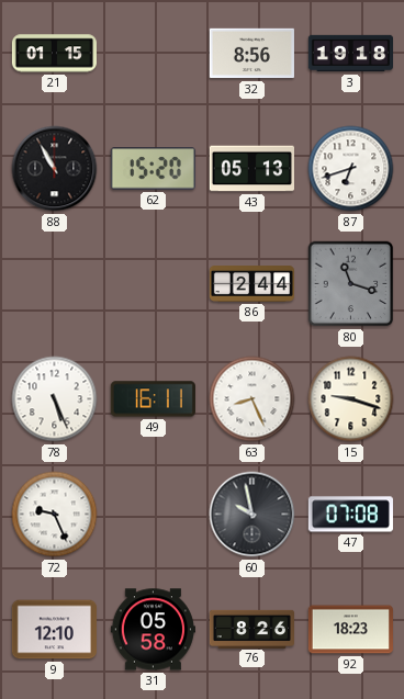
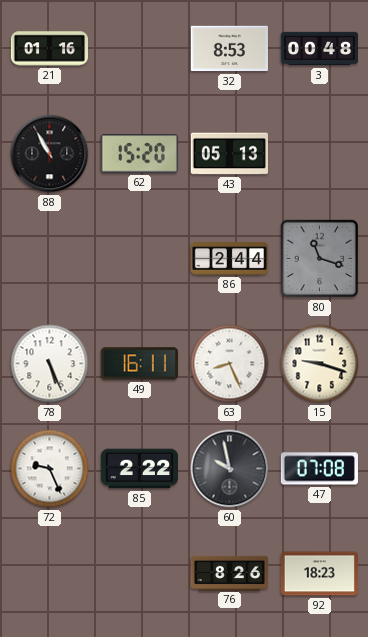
21: 01:15 -> 01:16 (49, 49)
32: 8:56 -> 8:53 (229, 49)
3: 19:18 -> 00:48 (319, 49)
87: 6:42 -> none (351, 169)
85: none -> 2:22 (139, 469)
9: 12:10 -> none (54, 630)
31: 05:58 -> none (153, 630)
